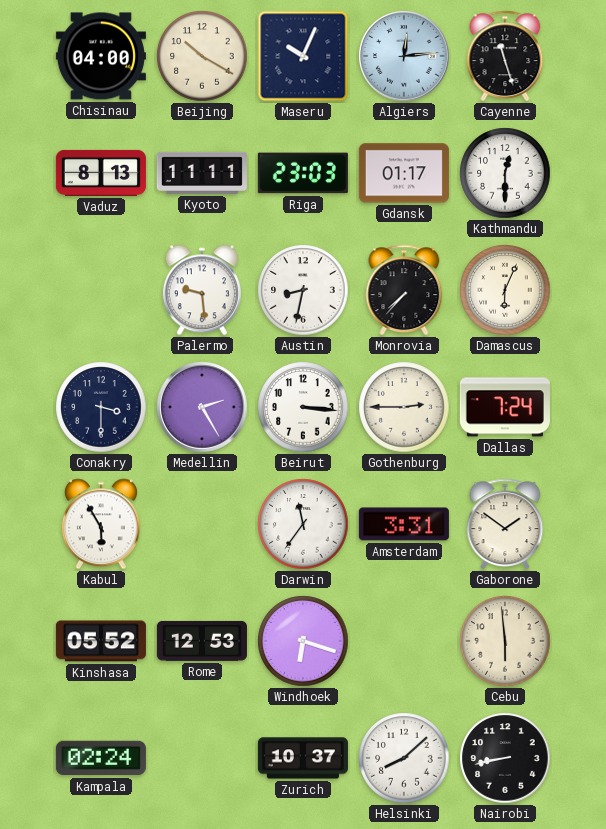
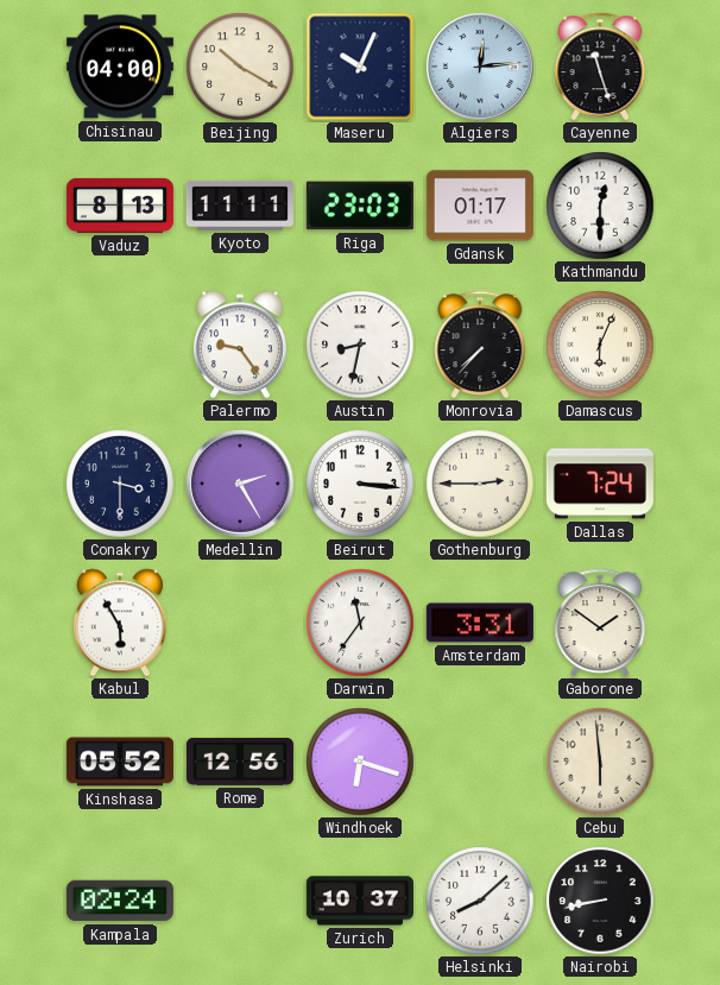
Palermo: 9:29 -> 9:24 (240, 345)
Rome: 12:53 -> 12:56 (240, 762)
